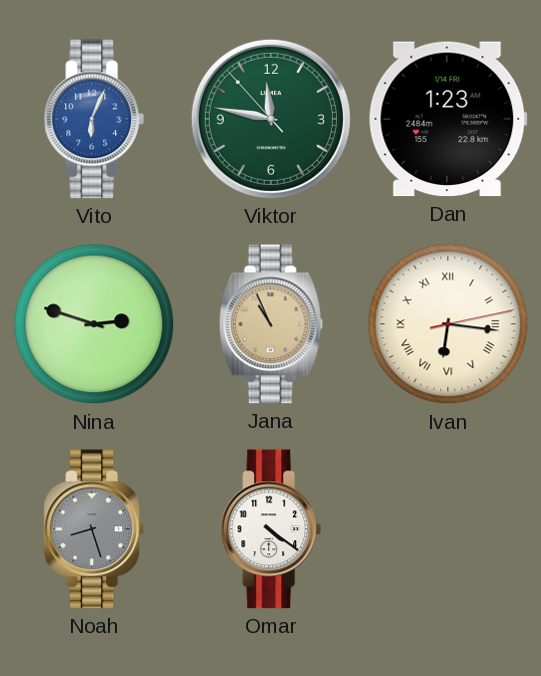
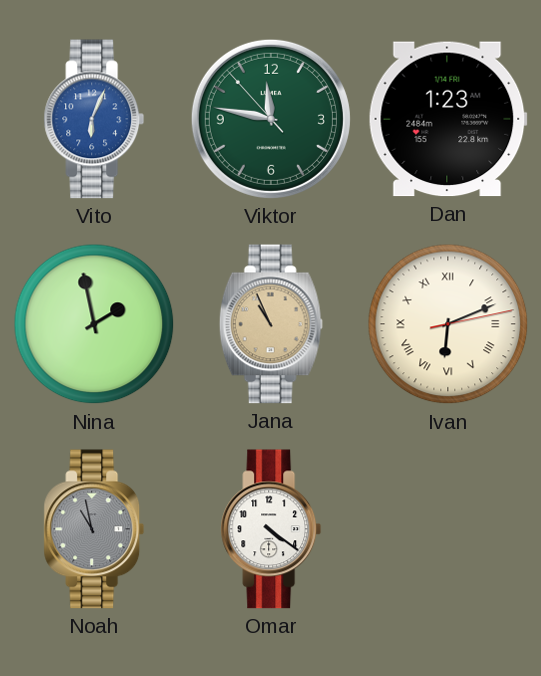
Nina: 2:48 -> 1:58 (94, 324)
Ivan: 6:16 -> 6:11 (448, 324)
Noah: 8:27 -> 10:58 (94, 529)
